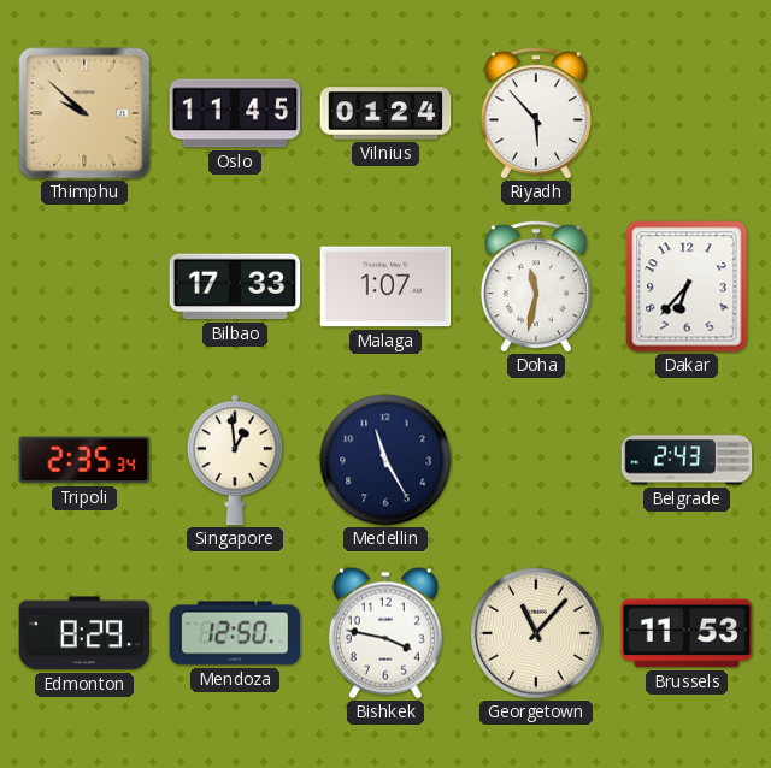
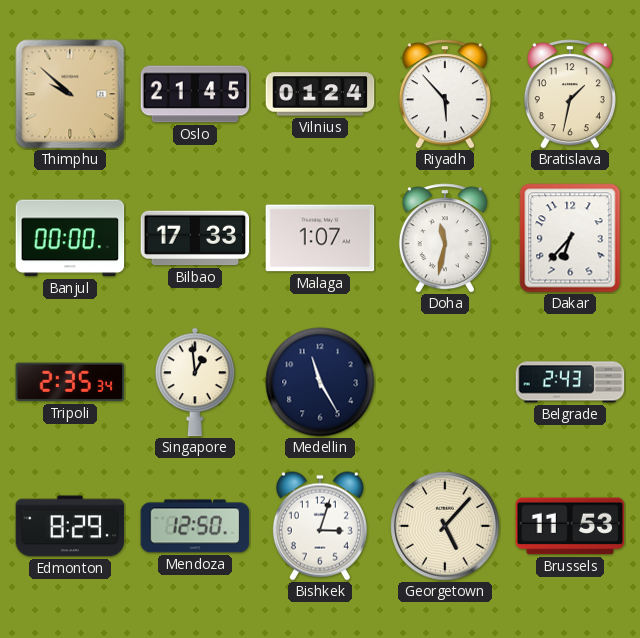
Oslo: 11:45 -> 21:45 (195, 94)
Bratislava: none -> 1:32 (570, 94)
Banjul: none -> 00:00 (70, 238)
Bishkek: 3:47 -> 3:03 (320, 526)
Georgetown: 11:07 -> 5:07 (445, 526)
